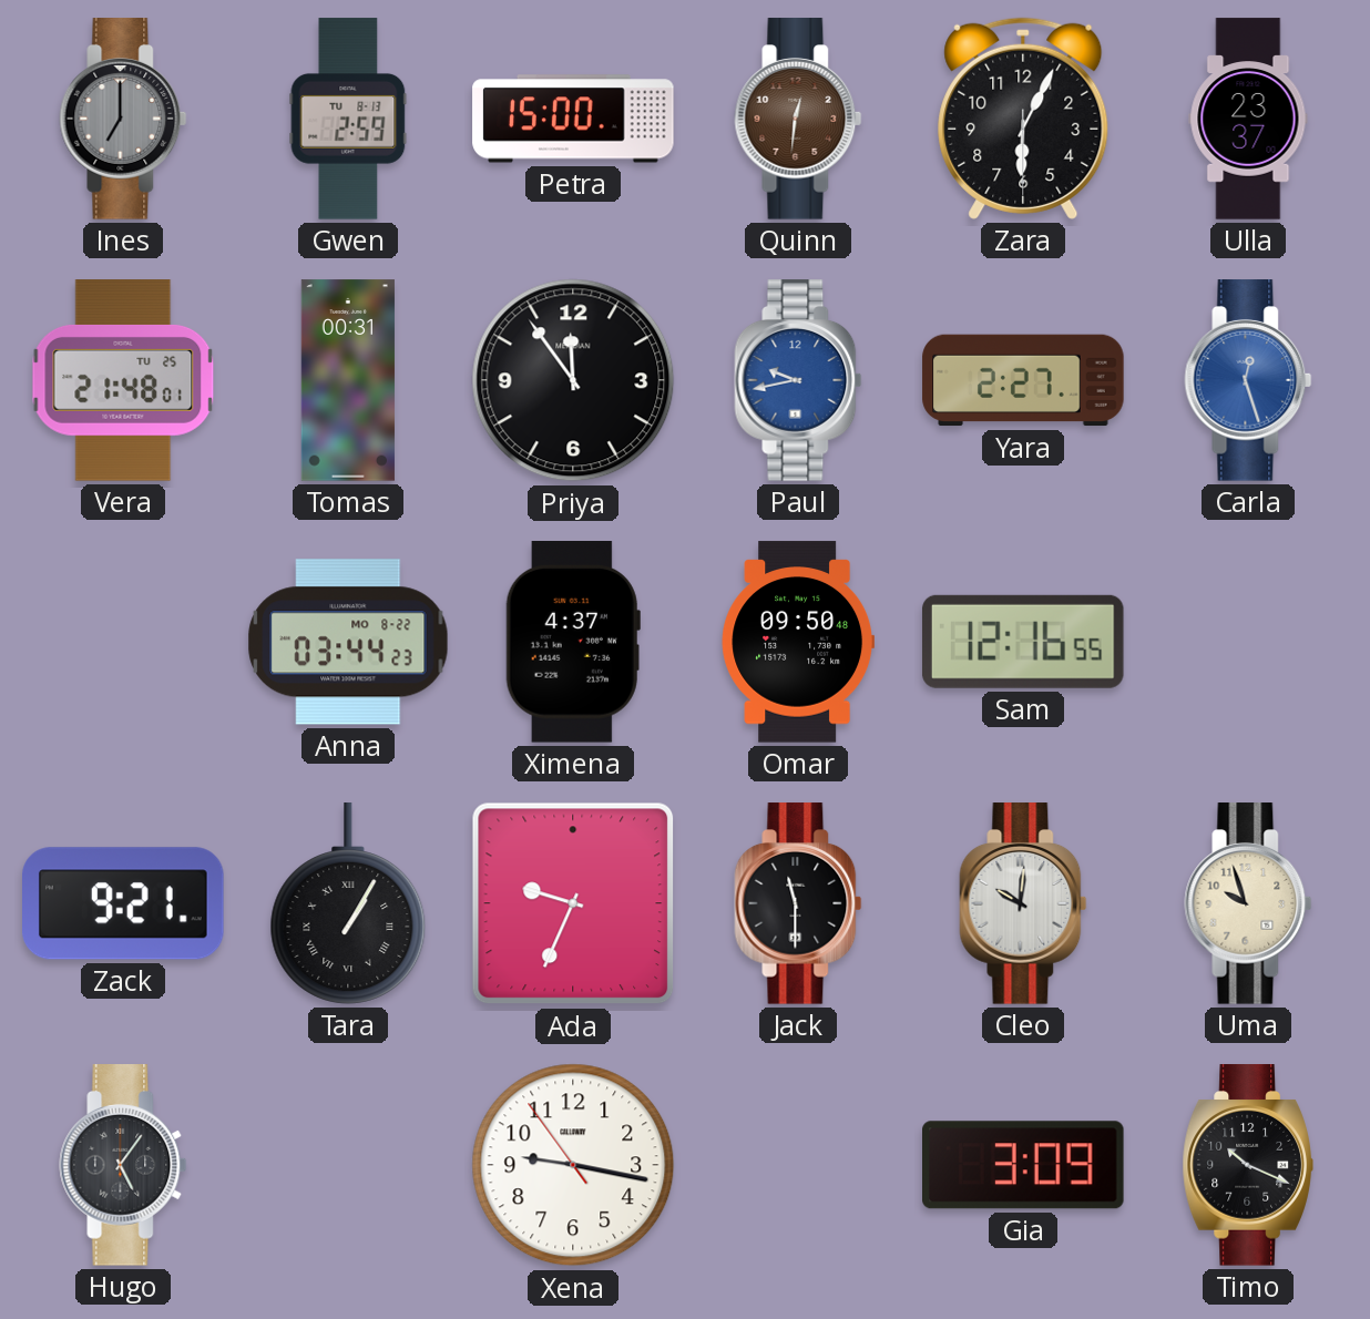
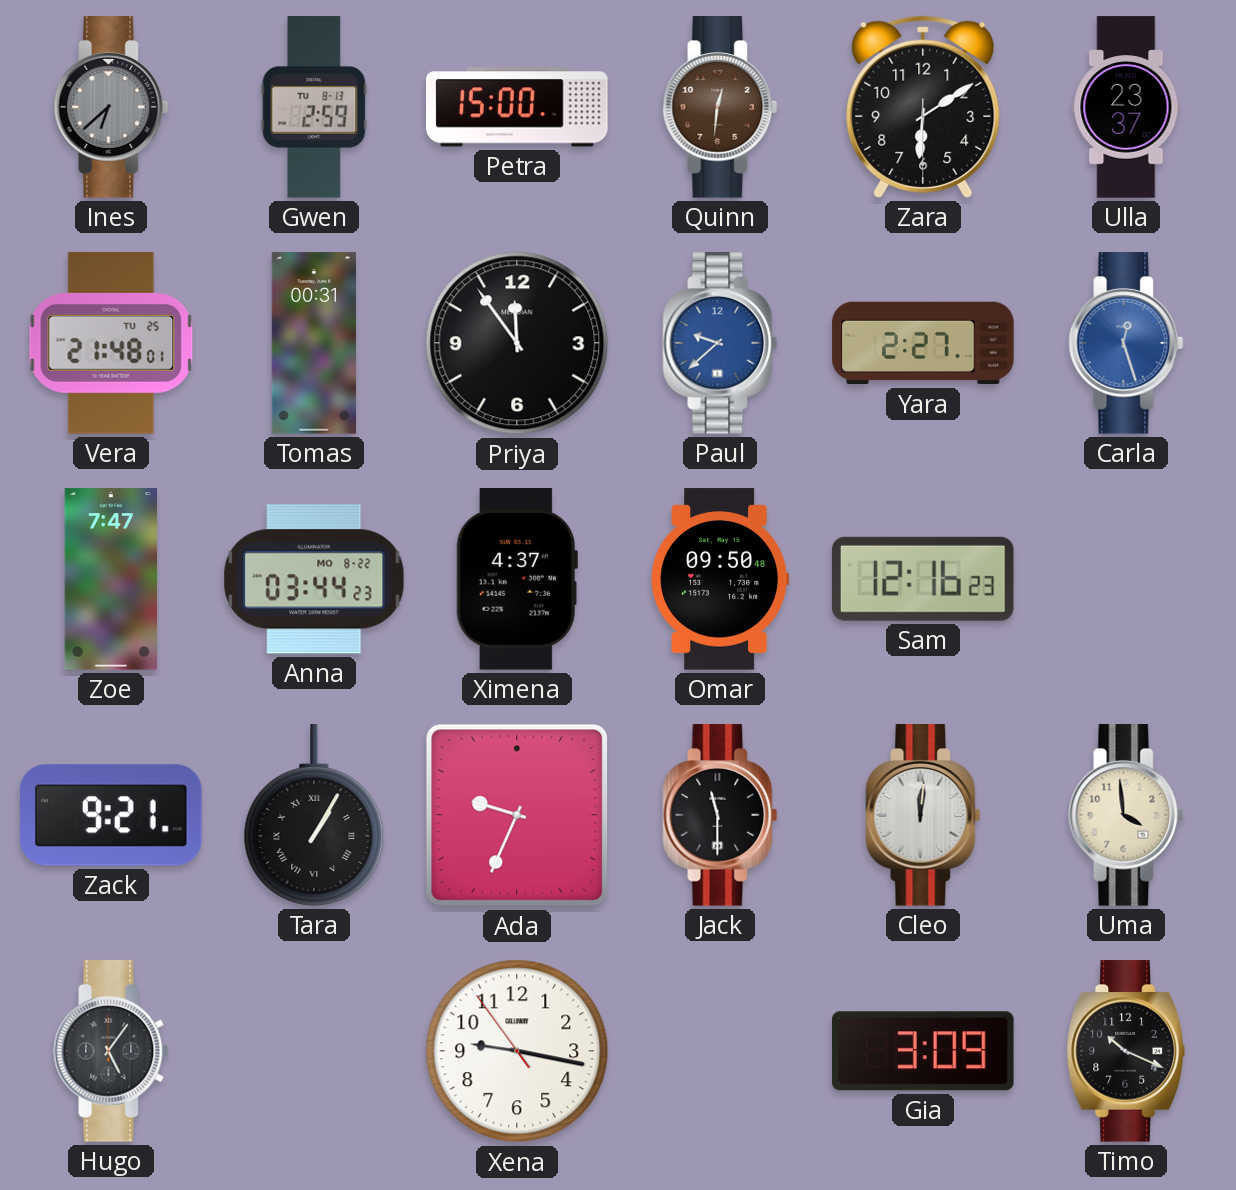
Ines: 7:00 -> 6:38 (111, 107)
Zara: 6:04 -> 6:09 (923, 107)
Paul: 9:43 -> 9:38 (720, 343)
Zoe: none -> 7:47 (110, 579)
Sam: 12:16:55 -> 12:16:23 (923, 579)
Cleo: 10:01 -> 12:01 (923, 815)
Uma: 9:57 -> 3:59 (1126, 815)
